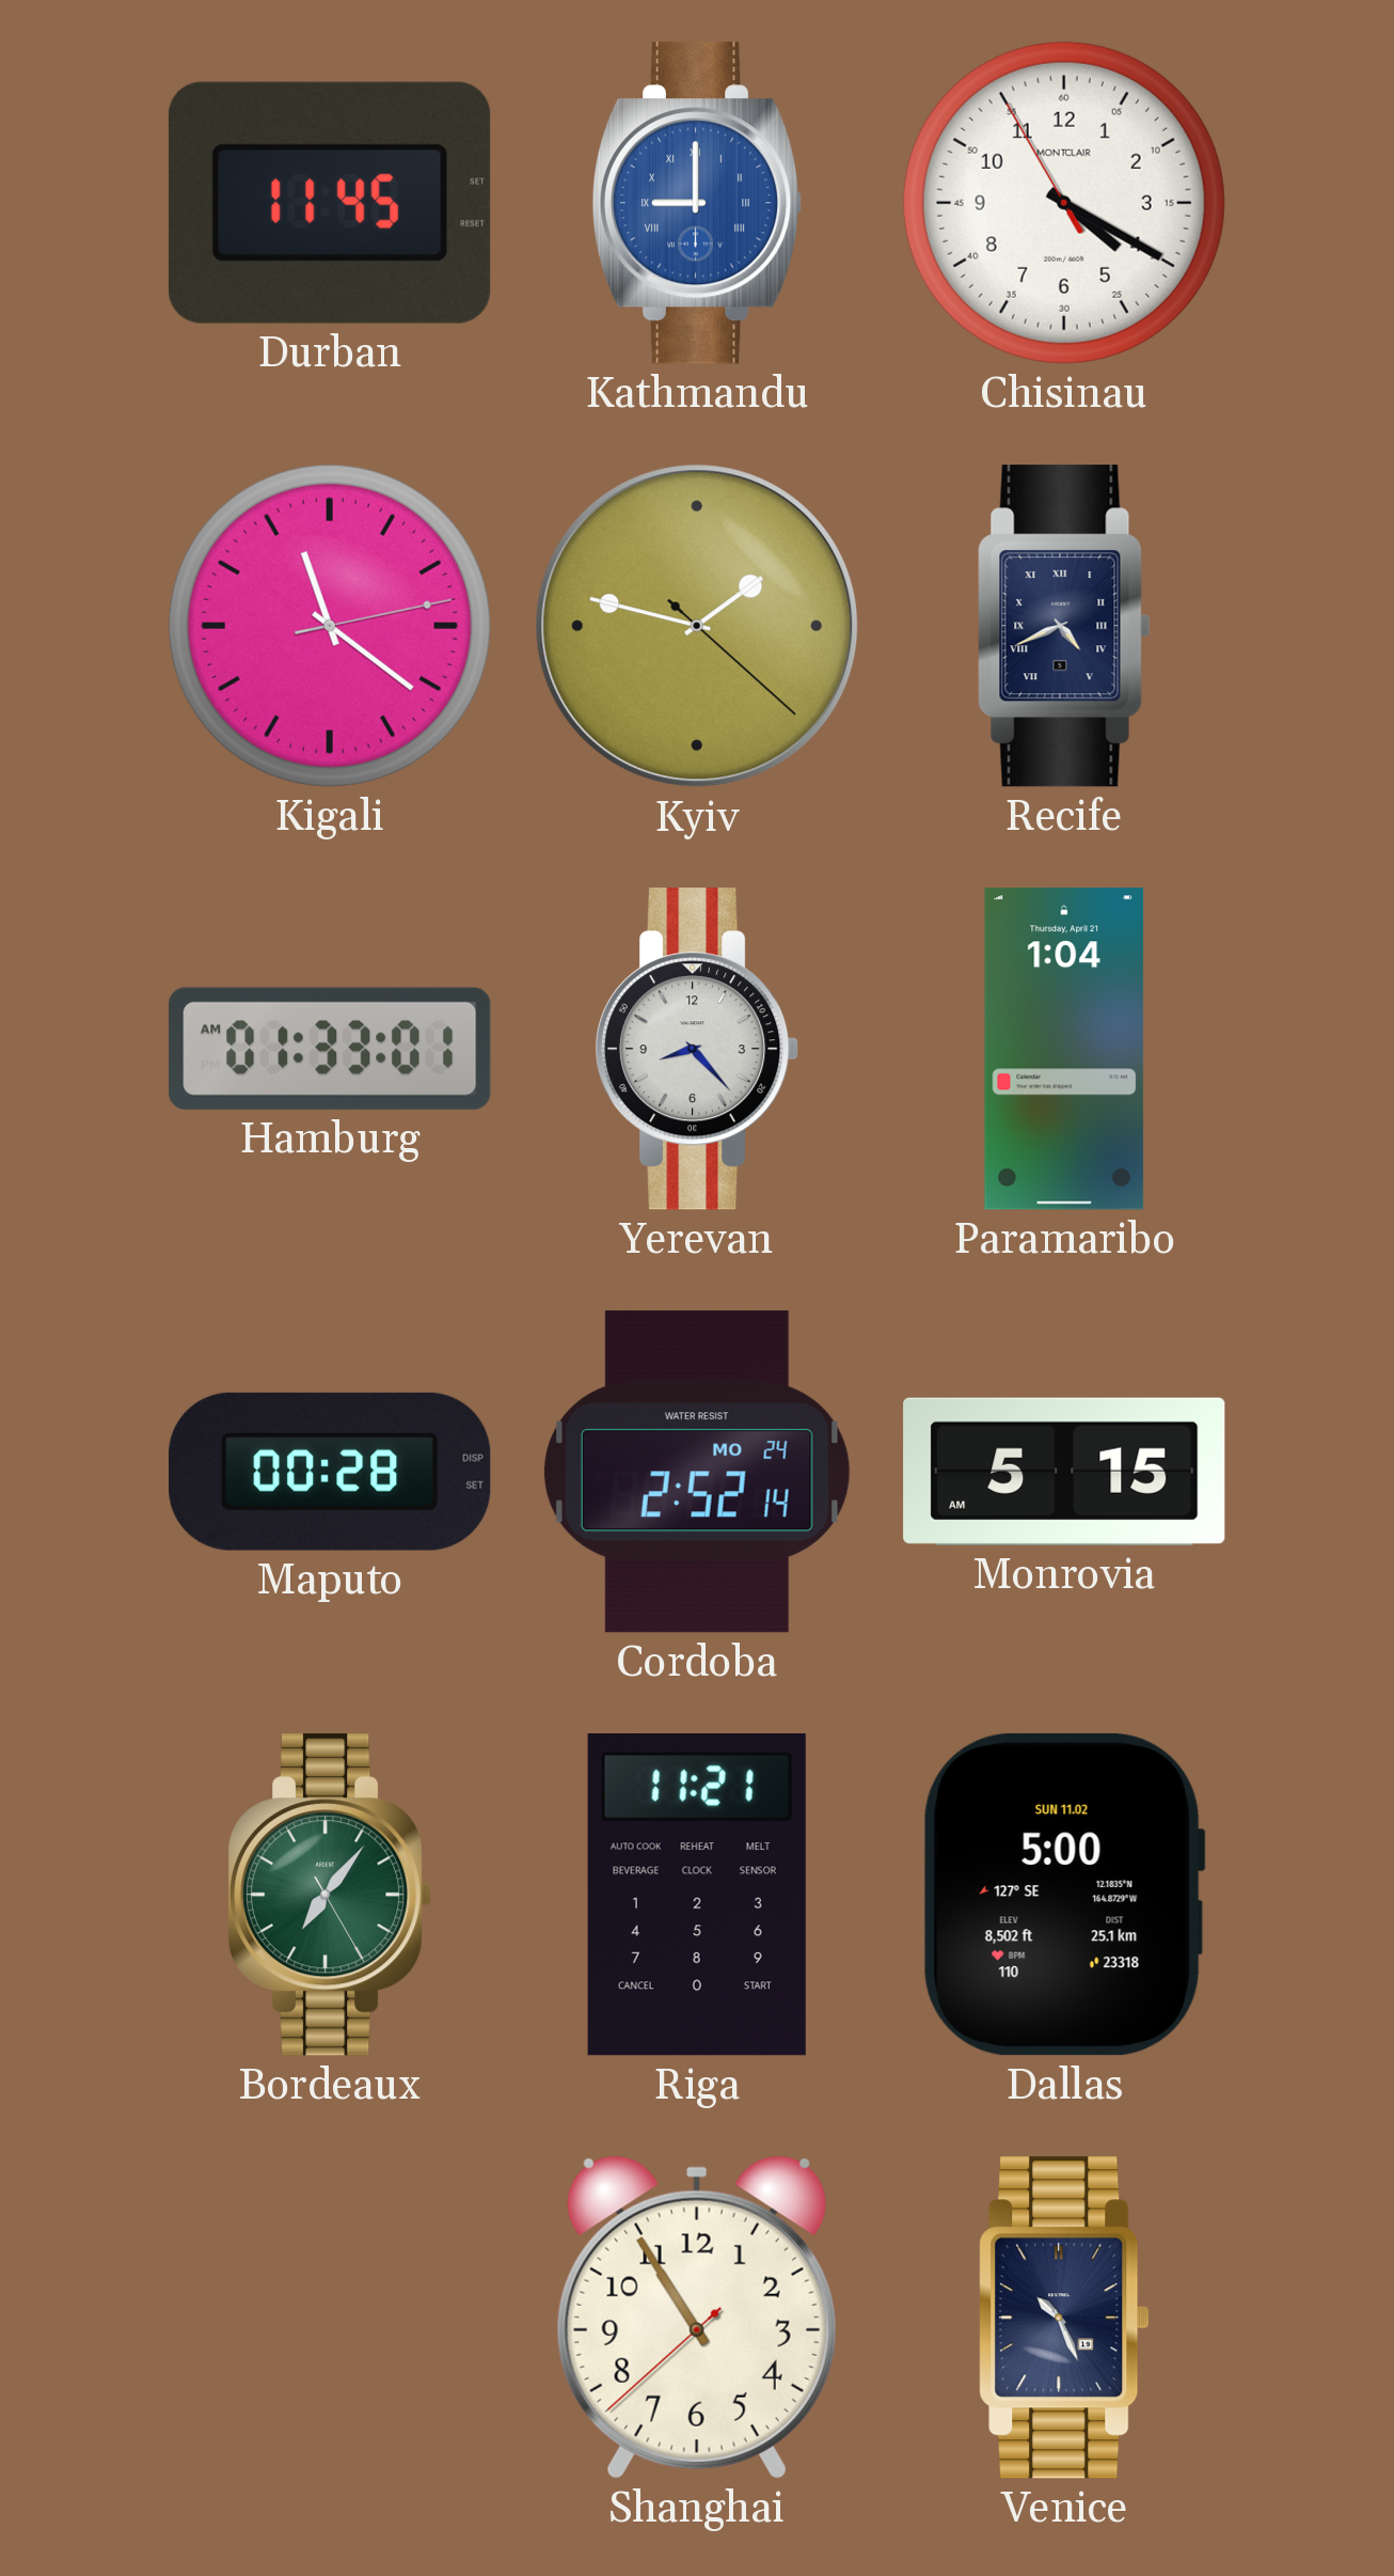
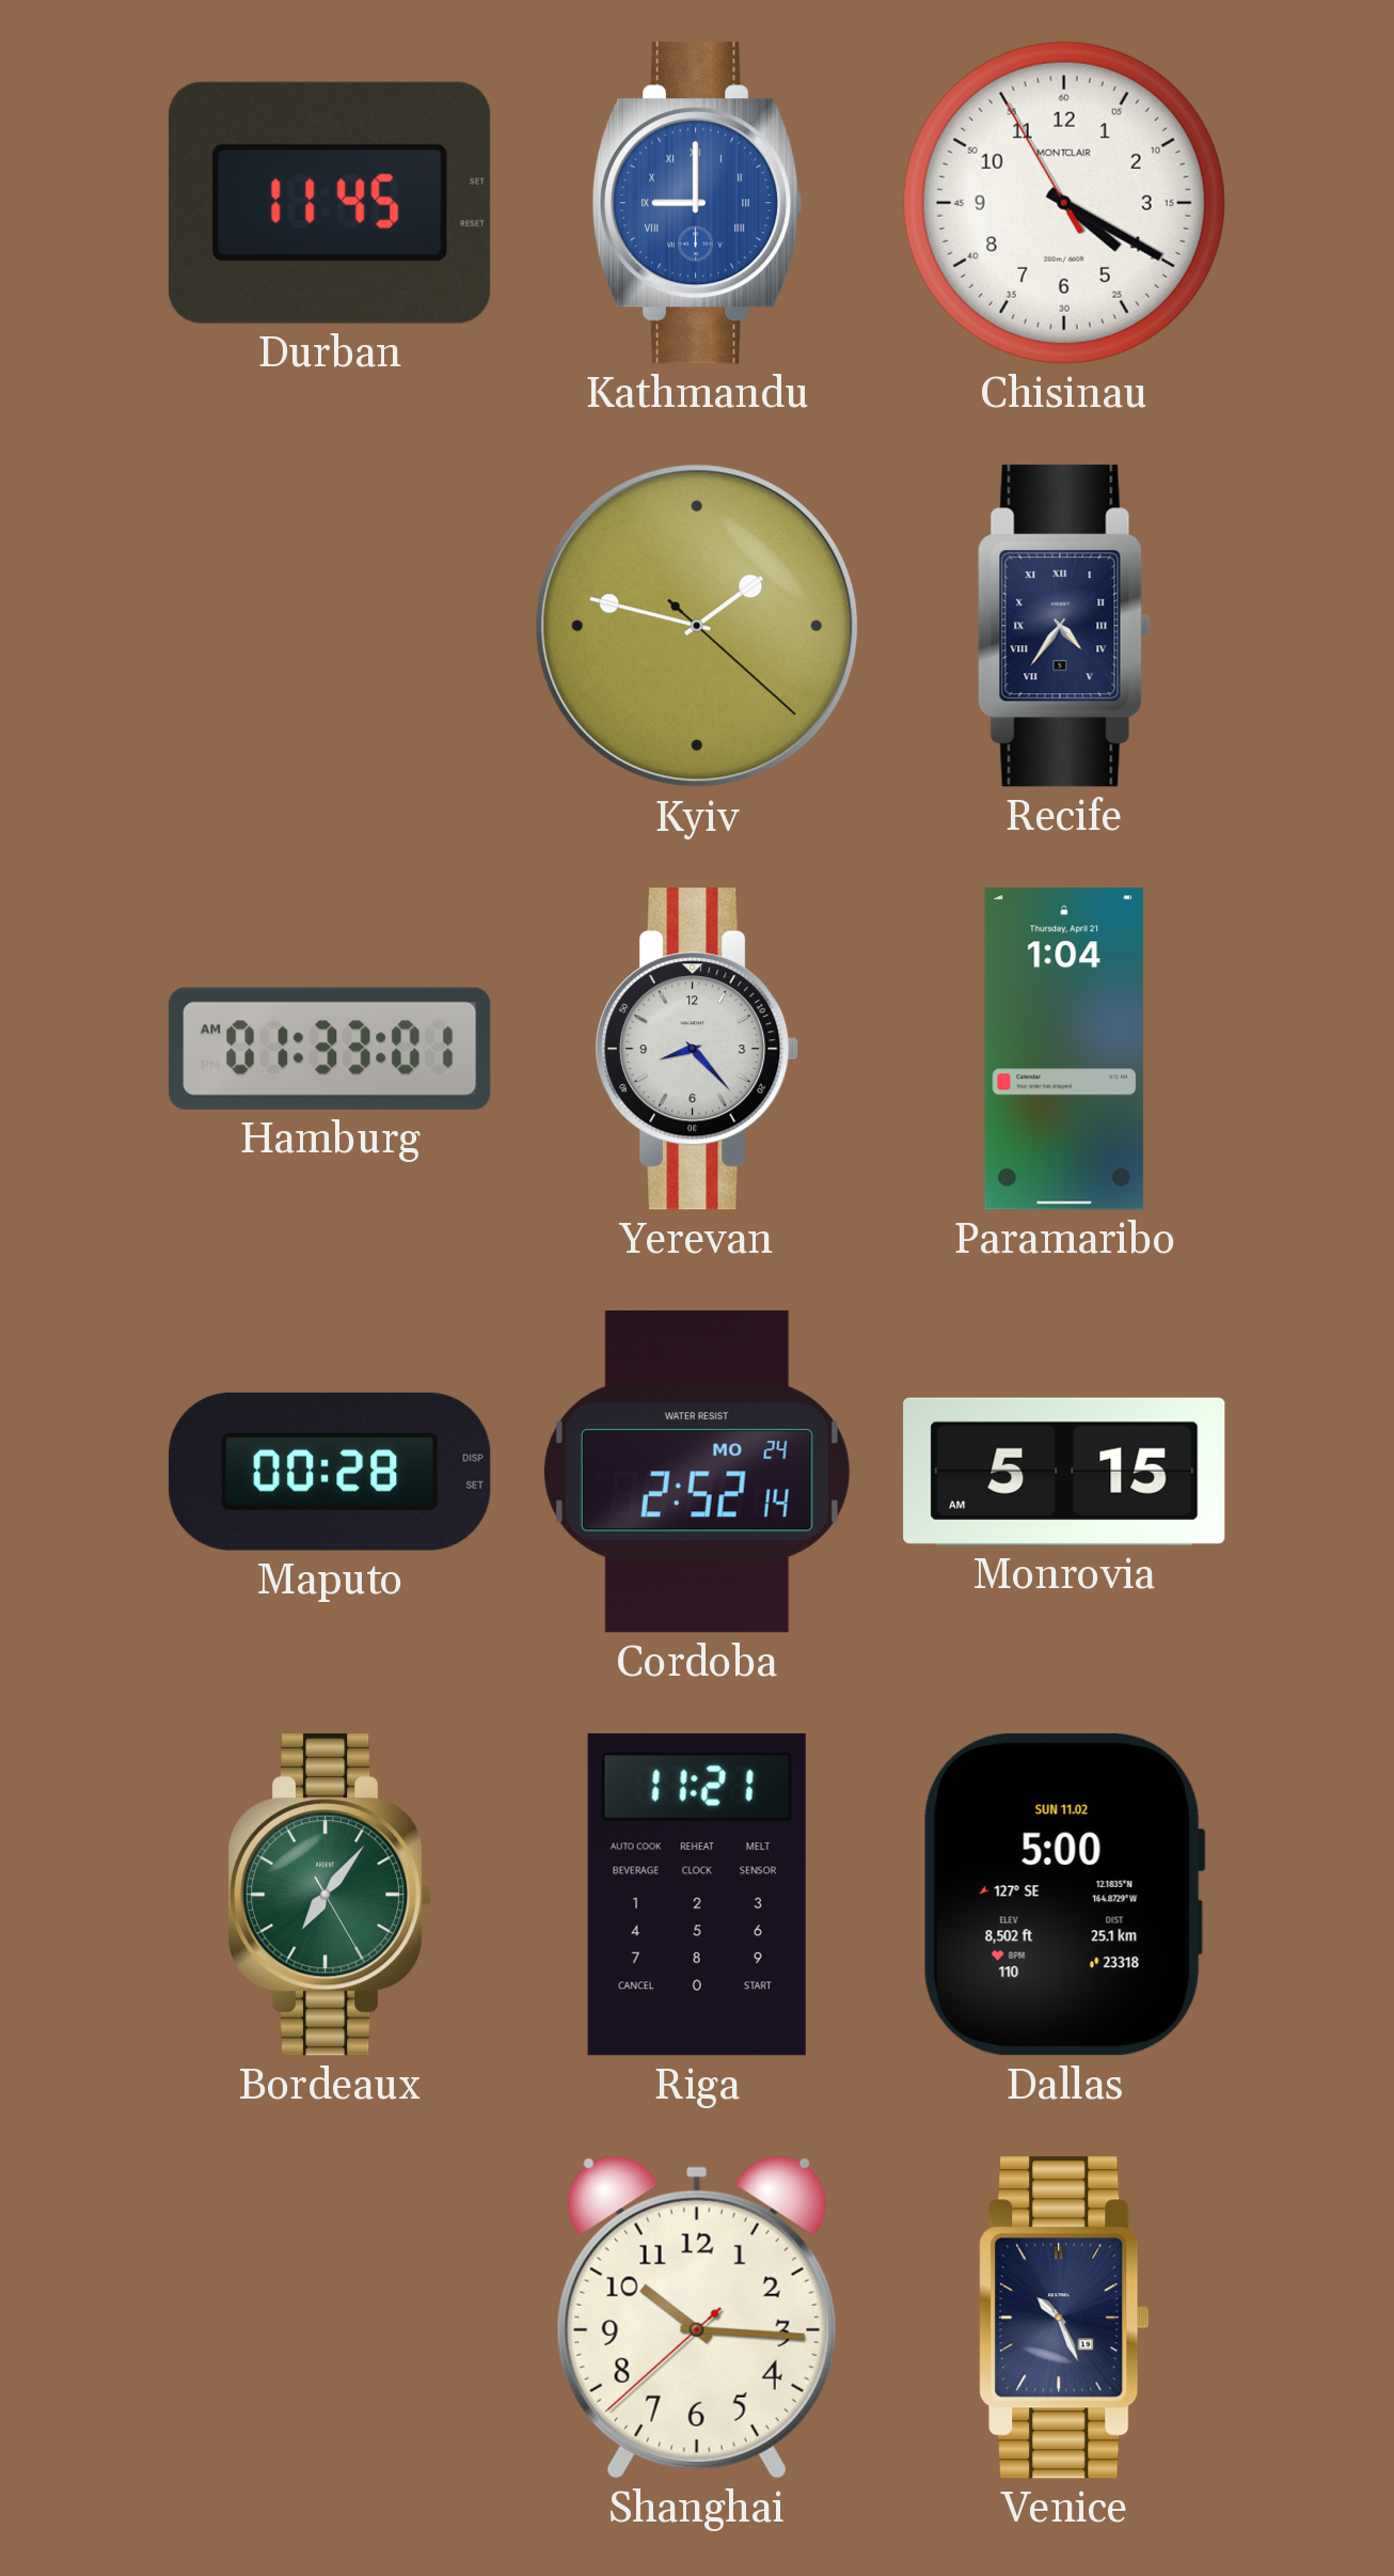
Kigali: 11:21 -> none (330, 626)
Recife: 4:41 -> 4:36 (1064, 626)
Shanghai: 10:54 -> 10:15 (697, 2318)
